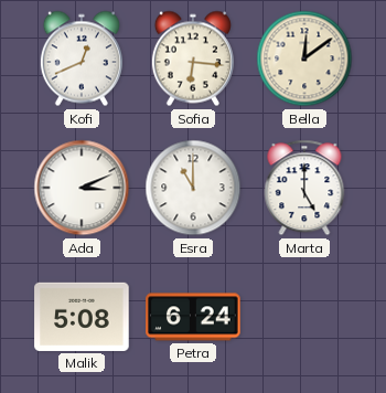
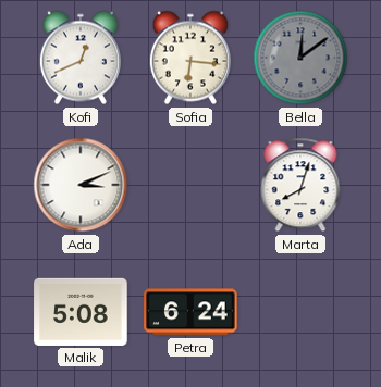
Bella dial: cream -> grey (300, 58)
Esra: 11:00 -> none (193, 188)
Marta: 5:00 -> 8:03 (300, 185)
